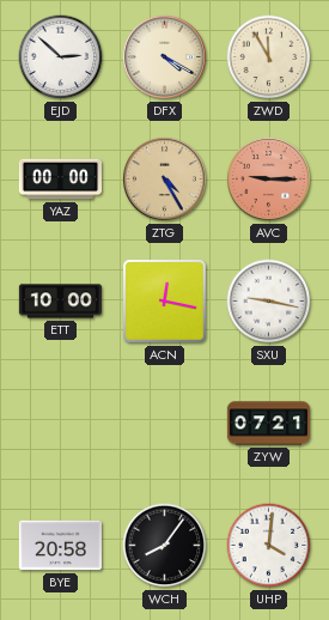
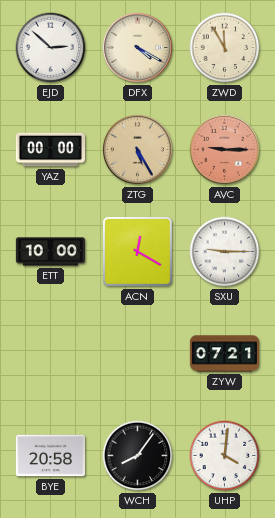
ZTG: 4:25 -> 5:25 (137, 149)
ACN: 12:17 -> 12:20 (138, 252)
SXU: 9:17 -> 9:15 (225, 252)
